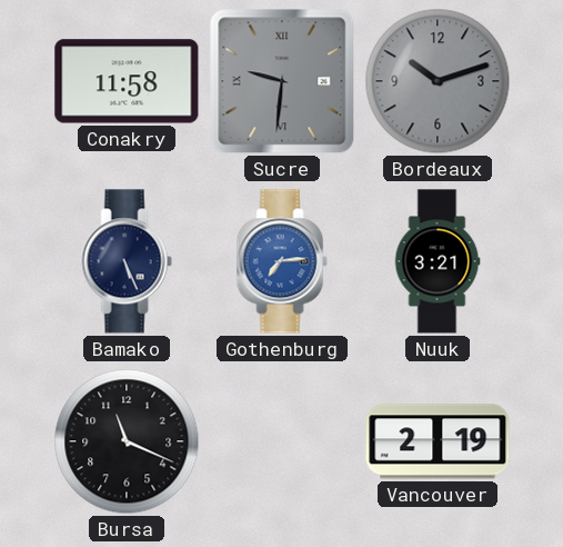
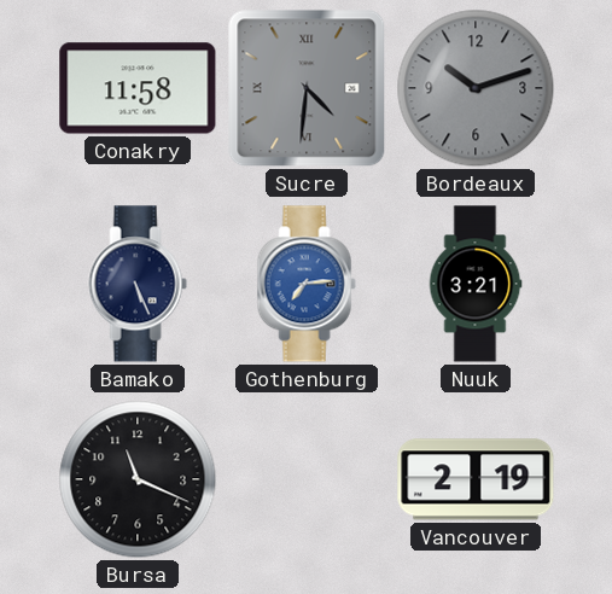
Sucre: 9:31 -> 4:31 (307, 88)
